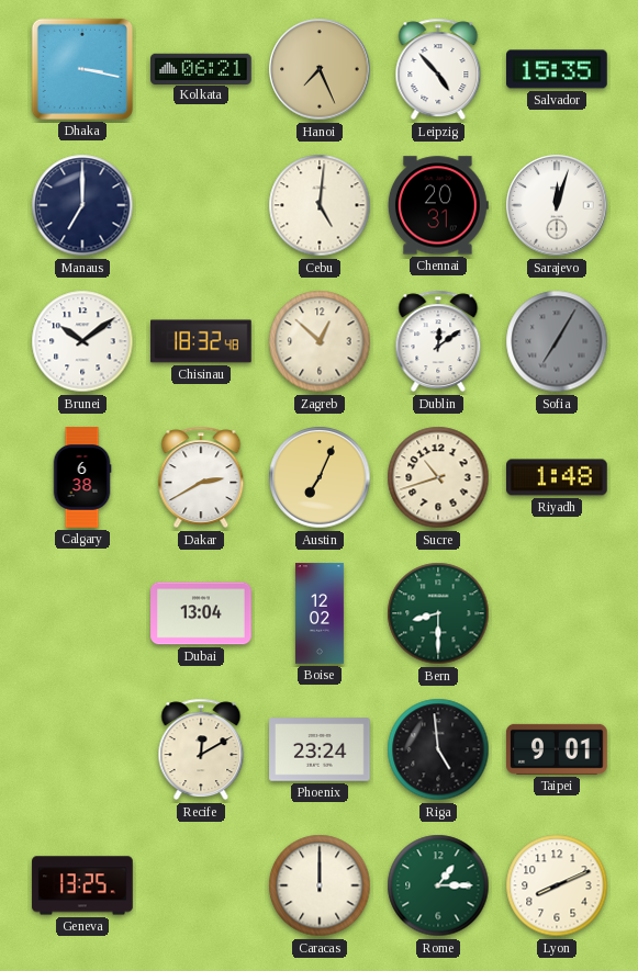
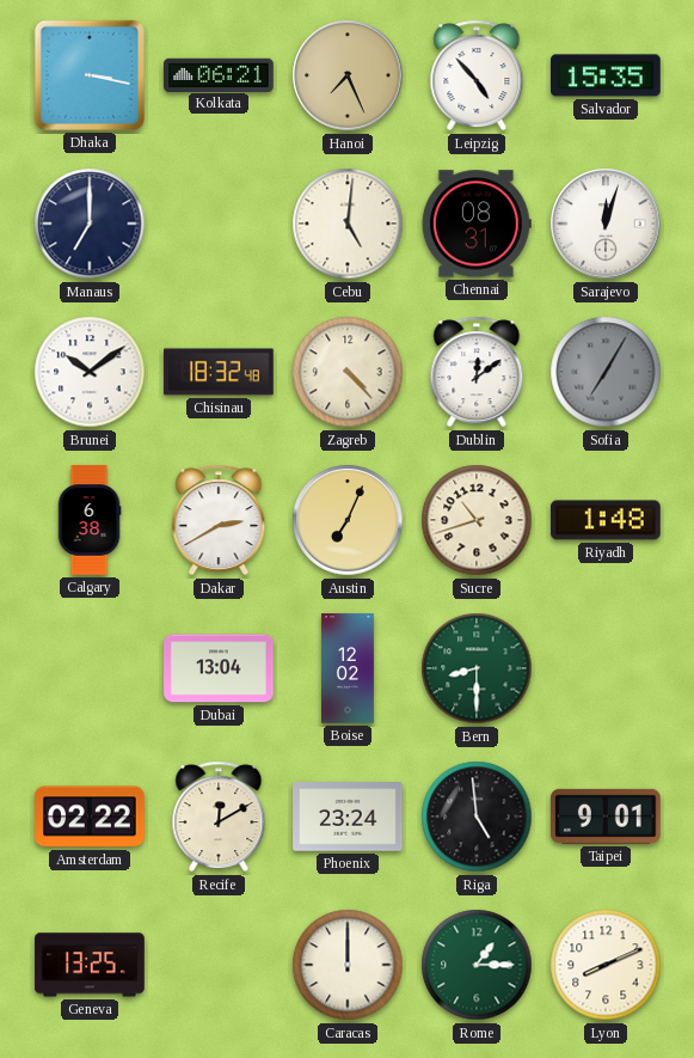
Chennai: 20:31 -> 08:31 (477, 224)
Zagreb: 12:52 -> 4:23 (348, 372)
Amsterdam: none -> 02:22 (90, 817)
